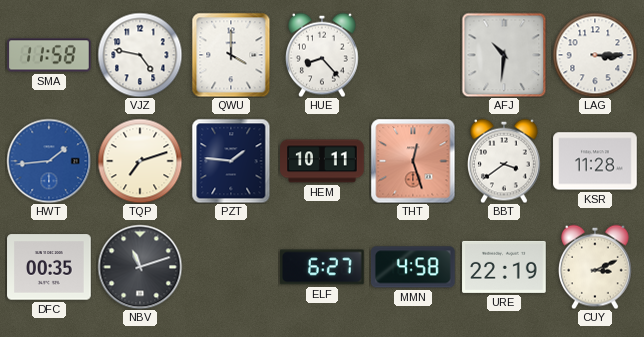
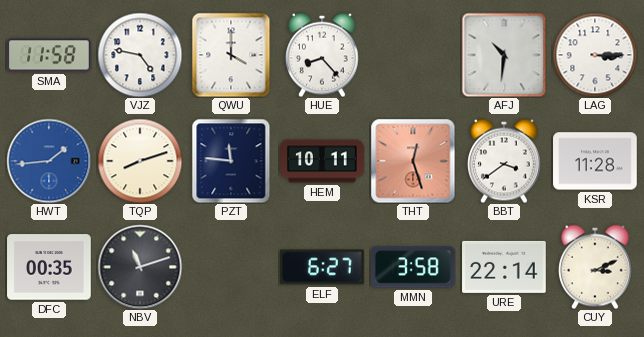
TQP: 7:12 -> 8:12 (140, 161)
PZT: 1:46 -> 11:46 (231, 161)
MMN: 4:58 -> 3:58 (413, 267)
URE: 22:19 -> 22:14 (504, 267)
